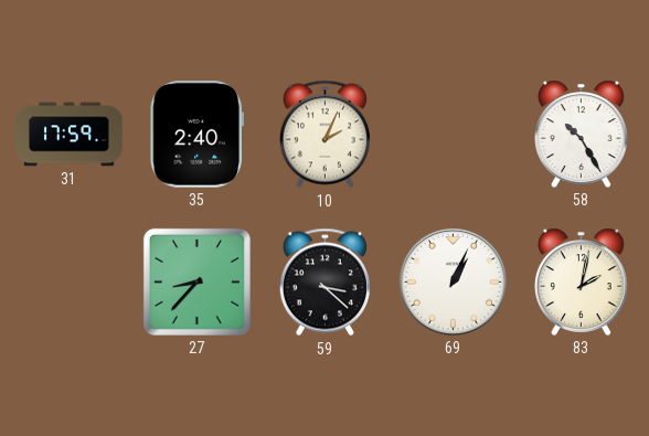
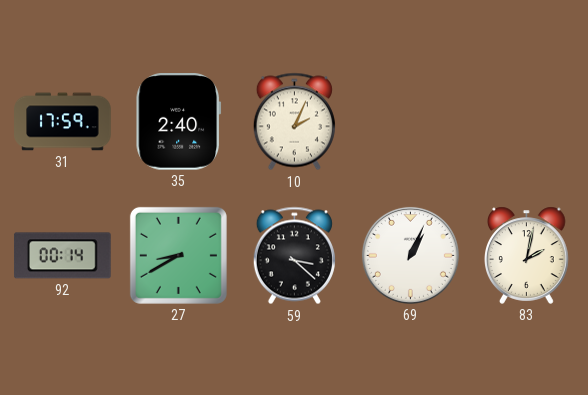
58: 10:25 -> none (582, 134)
92: none -> 00:14 (62, 256)
27: 8:37 -> 8:40 (178, 255)
